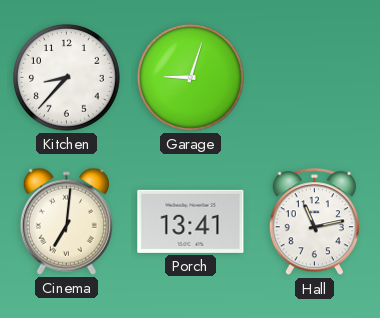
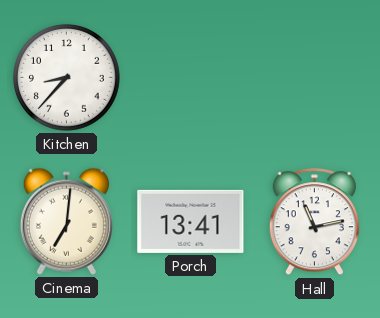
Garage: 9:03 -> none (190, 77)
